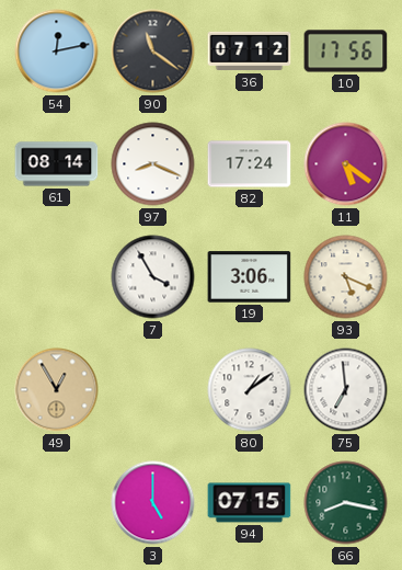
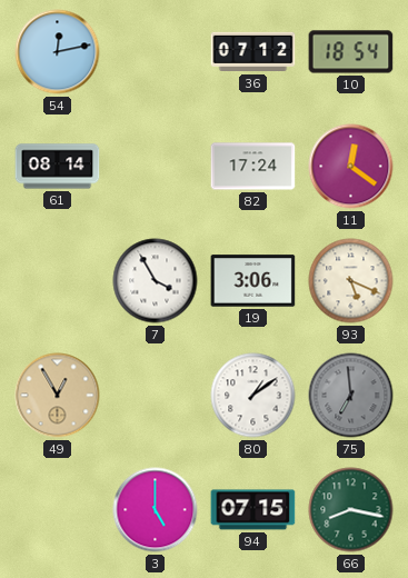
90: 11:21 -> none (153, 52)
10: 17:56 -> 18:54 (351, 52)
97: 8:19 -> none (153, 164)
11: 5:21 -> 12:21 (351, 167)
75 dial: white -> grey (351, 396)
